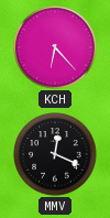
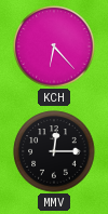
MMV: 12:19 -> 12:15 (54, 151)
